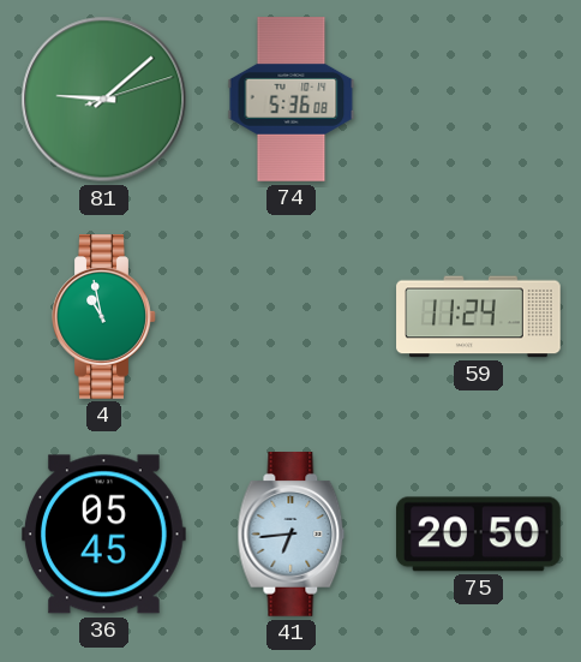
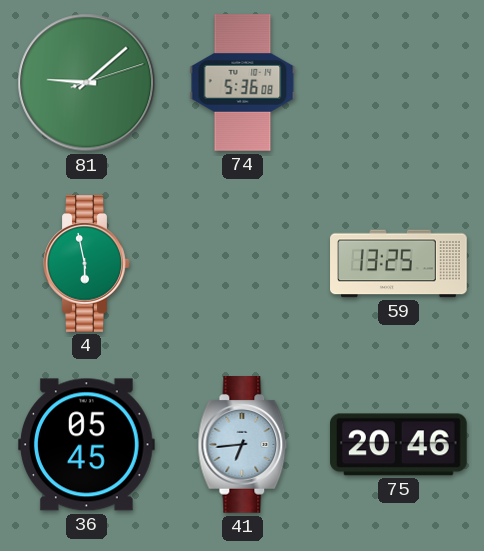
4: 10:58 -> 5:58 (87, 264)
59: 11:24 -> 13:25 (399, 264)
75: 20:50 -> 20:46 (399, 445)
